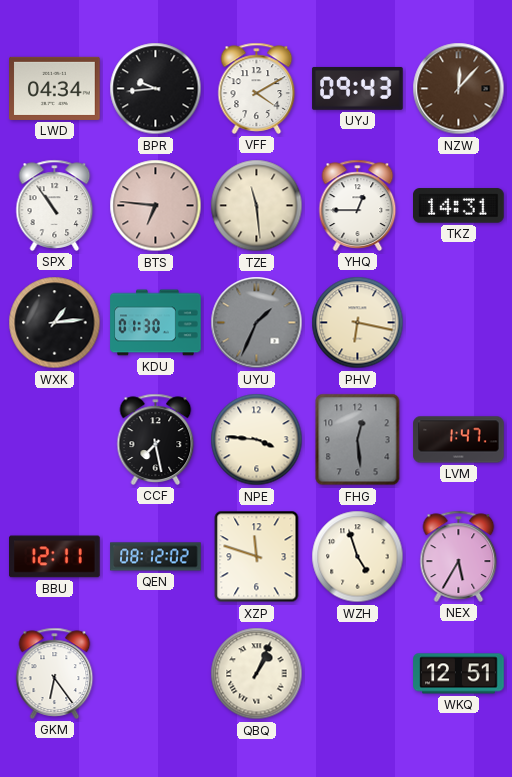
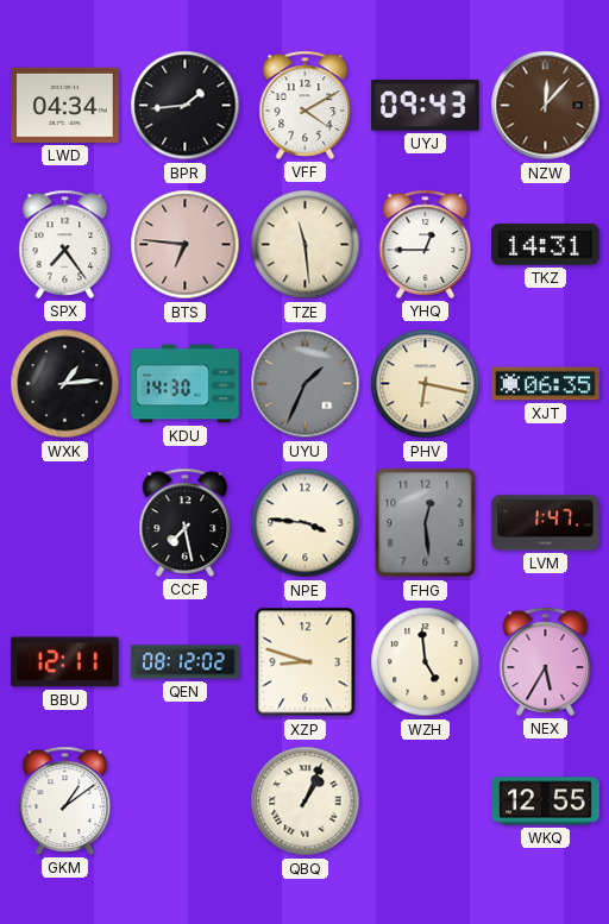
BPR: 9:44 -> 1:44 (186, 106)
SPX: 10:54 -> 7:24 (65, 244)
KDU: 01:30 -> 14:30 (186, 384)
XJT: none -> 06:35 (546, 384)
XZP: 11:48 -> 8:48 (306, 662)
WZH: 4:57 -> 4:59 (426, 662)
GKM: 6:24 -> 1:09 (65, 800)
WKQ: 12:51 -> 12:55 (546, 802)
